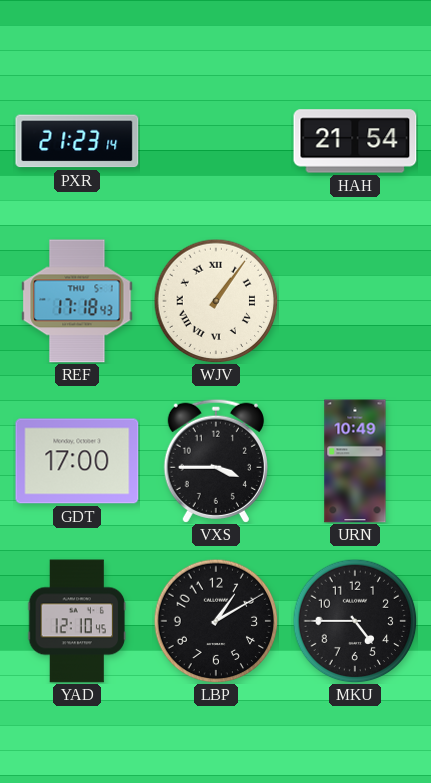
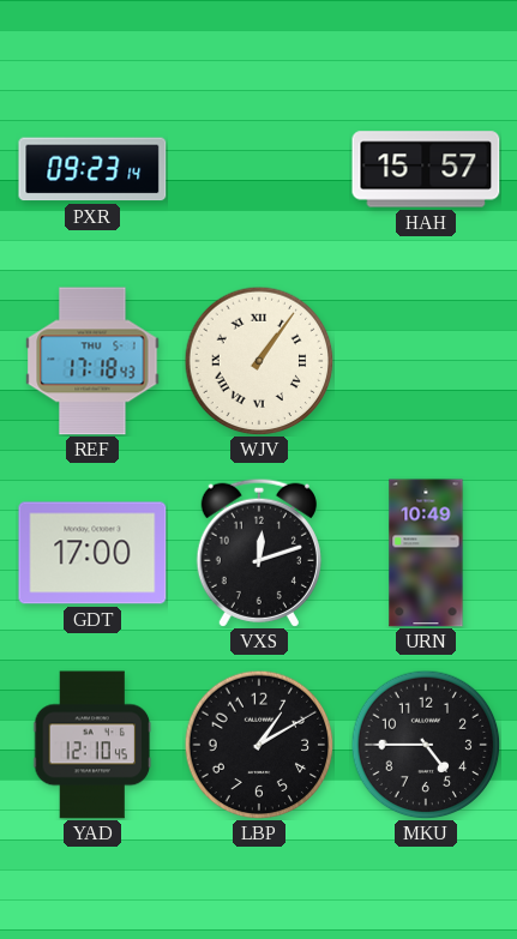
PXR: 21:23 -> 09:23 (92, 169)
HAH: 21:54 -> 15:57 (426, 169)
VXS: 3:45 -> 12:12 (259, 553)
